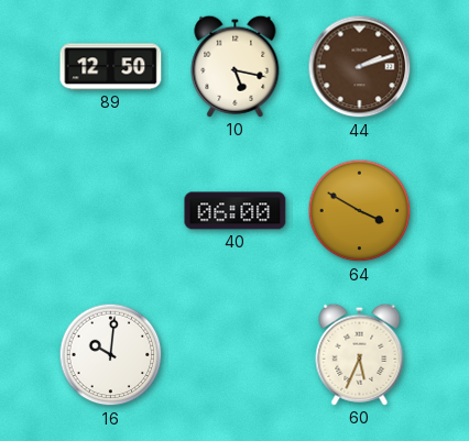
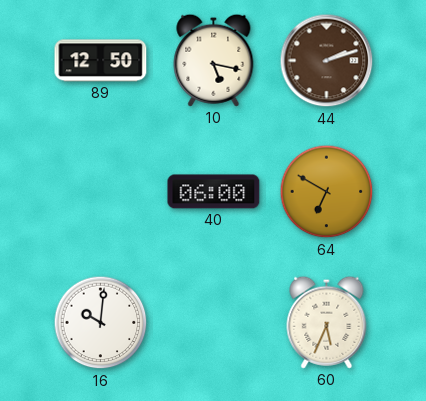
64: 3:50 -> 6:50 (327, 192)
